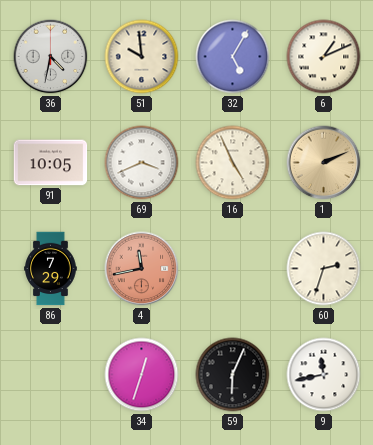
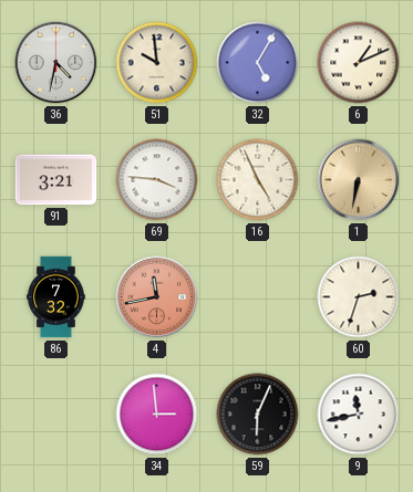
91: 10:05 -> 3:21 (56, 180)
69: 3:41 -> 3:46 (157, 180)
1: 2:11 -> 6:32 (359, 180)
86: 7:29 -> 7:32 (56, 297)
34: 12:33 -> 2:59 (157, 415)
